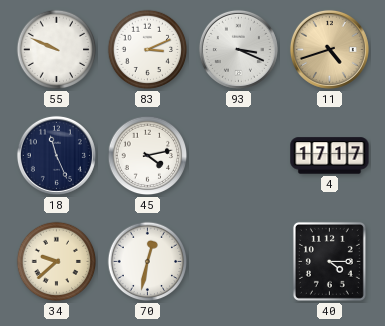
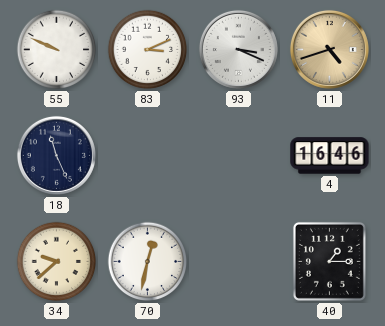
45: 4:13 -> none (148, 156)
4: 17:17 -> 16:46 (330, 156)
40: 4:15 -> 1:15 (329, 261)
